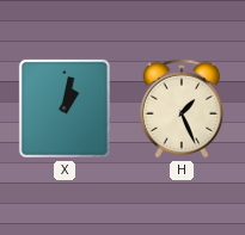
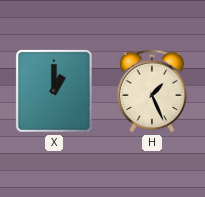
X: 1:02 -> 1:00 (54, 91)
